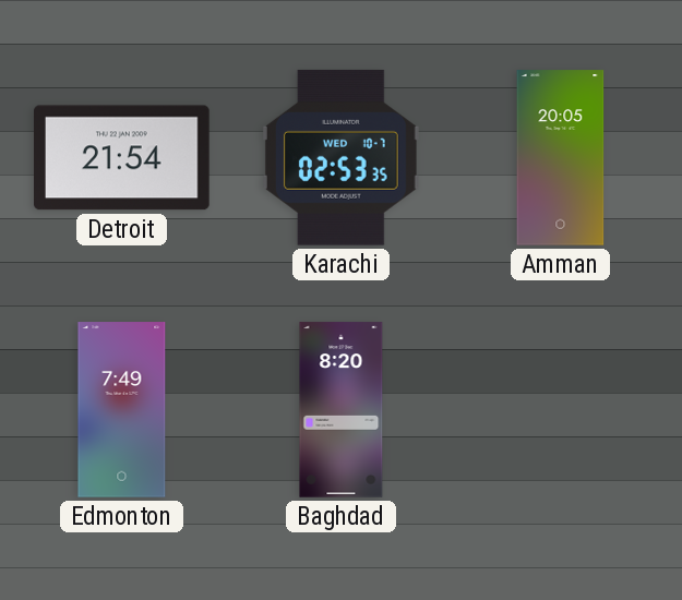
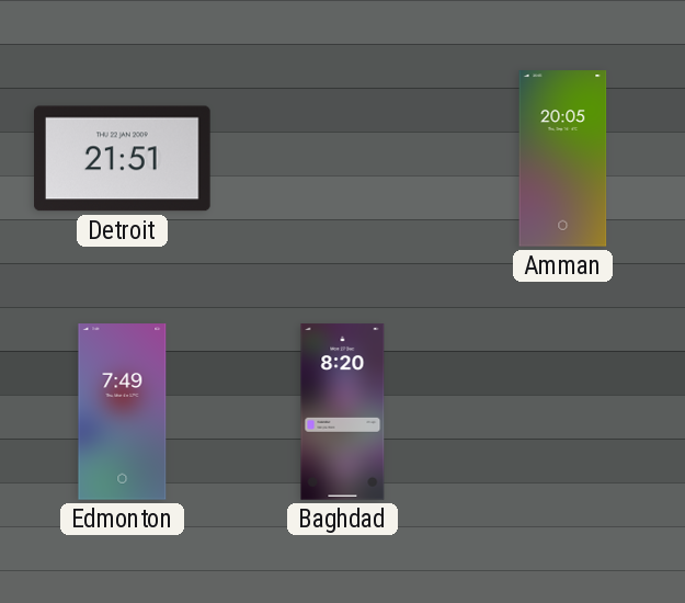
Detroit: 21:54 -> 21:51 (123, 159)
Karachi: 02:53 -> none (340, 157)
